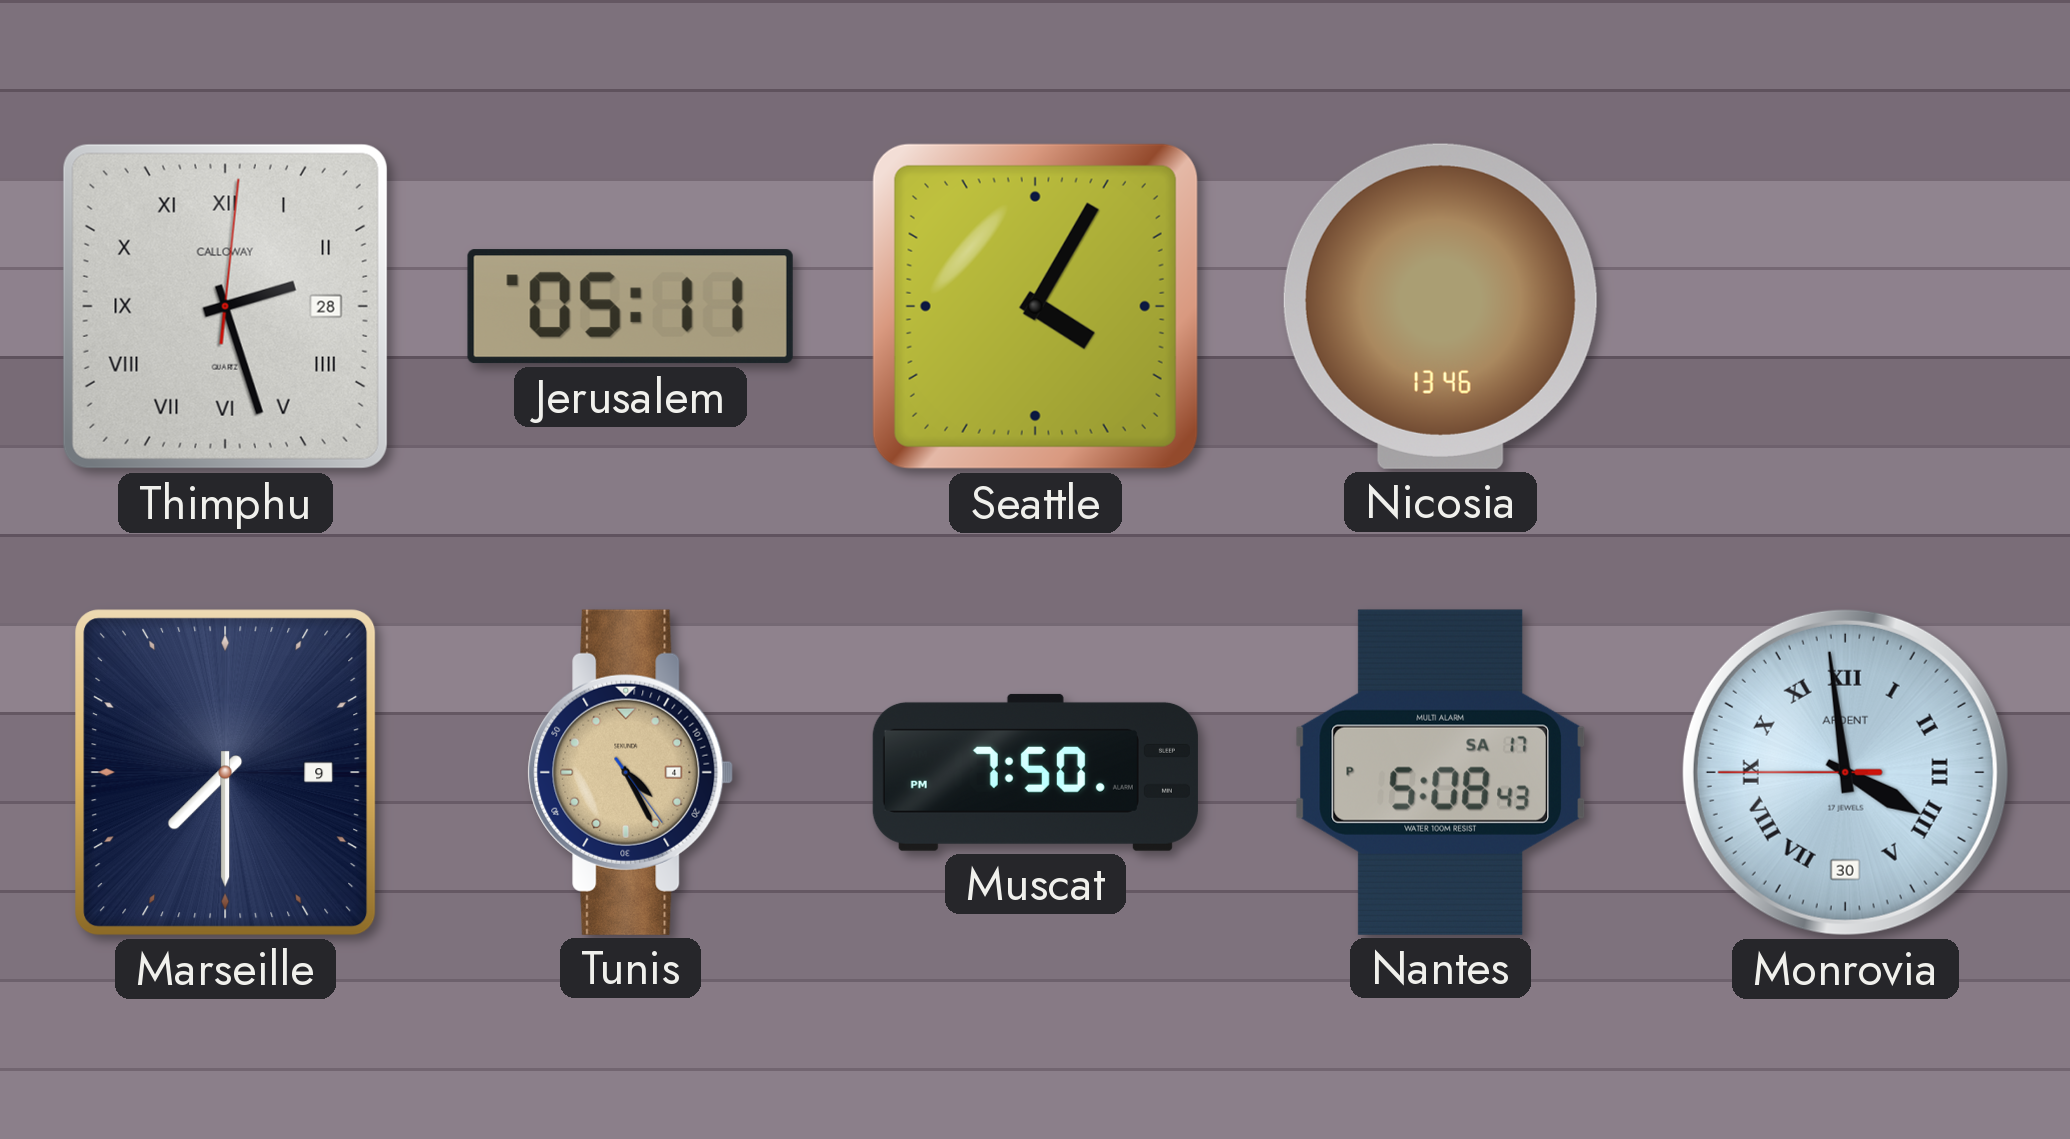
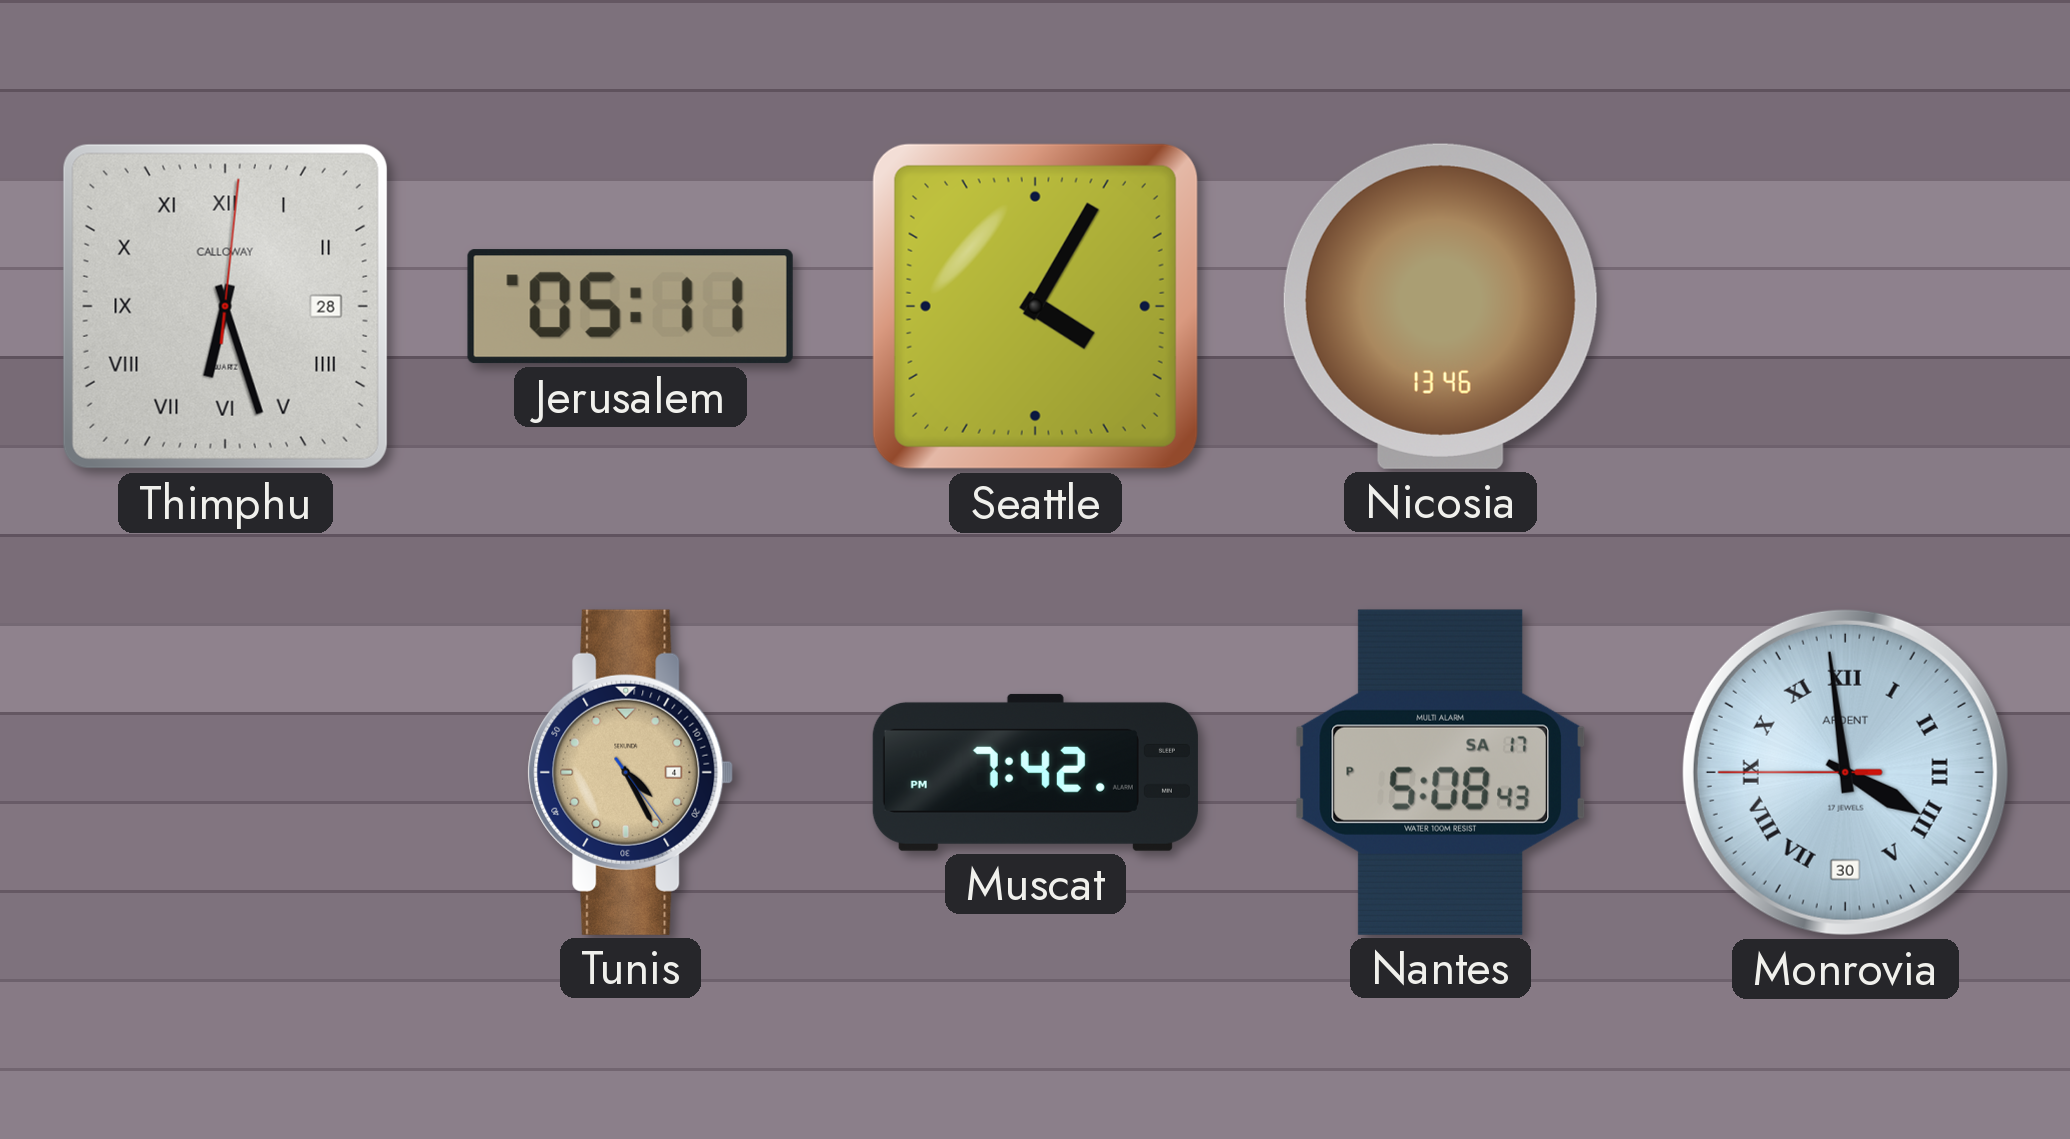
Thimphu: 2:27 -> 6:27 (225, 306)
Marseille: 7:30 -> none (226, 773)
Muscat: 7:50 -> 7:42 (1035, 772)
